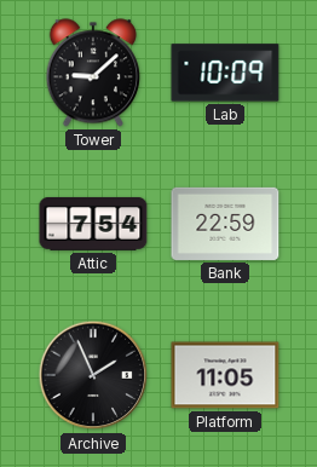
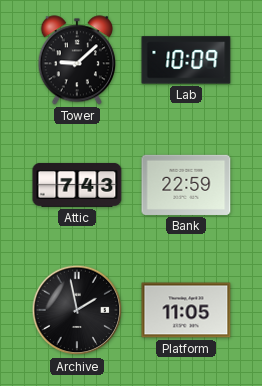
Attic: 7:54 -> 7:43 (77, 185)
Archive: 1:56 -> 1:58 (77, 310)
